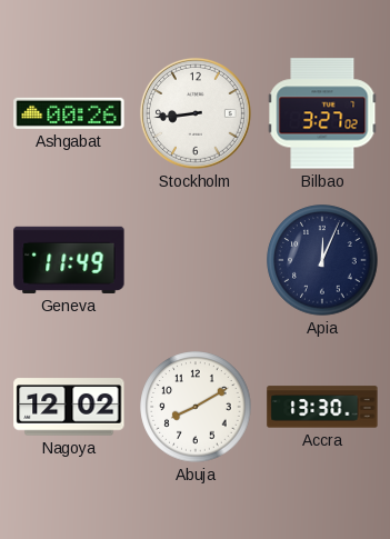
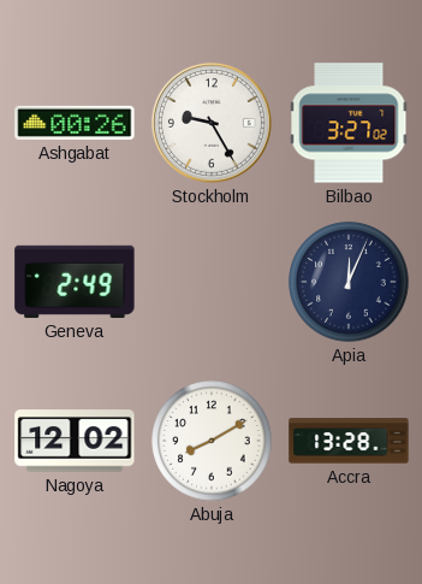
Stockholm: 8:44 -> 9:25 (212, 123)
Geneva: 11:49 -> 2:49 (75, 282)
Accra: 13:30 -> 13:28 (349, 441)
